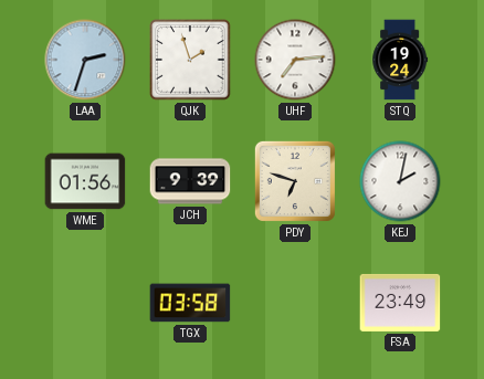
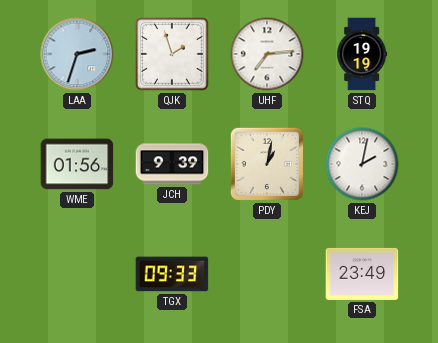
STQ: 19:24 -> 19:19 (362, 54)
PDY: 6:48 -> 1:02 (267, 164)
TGX: 03:58 -> 09:33 (172, 274)
